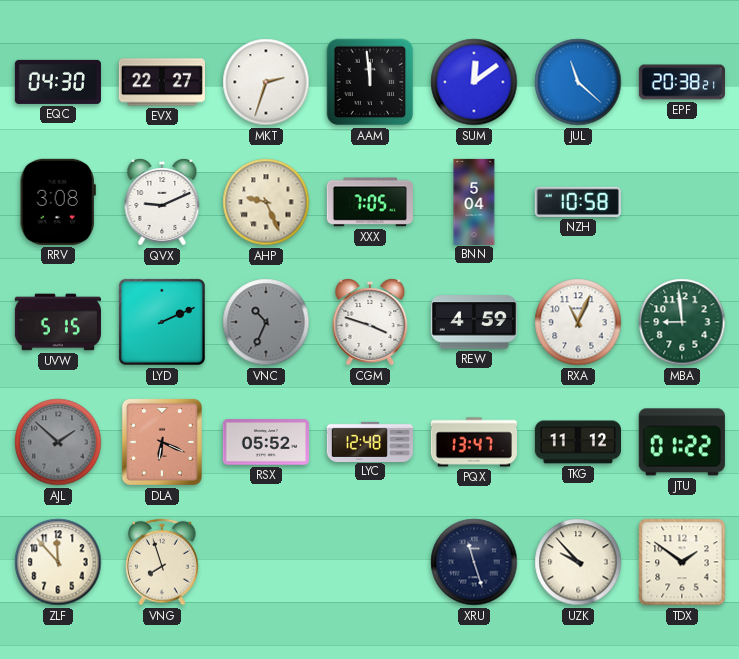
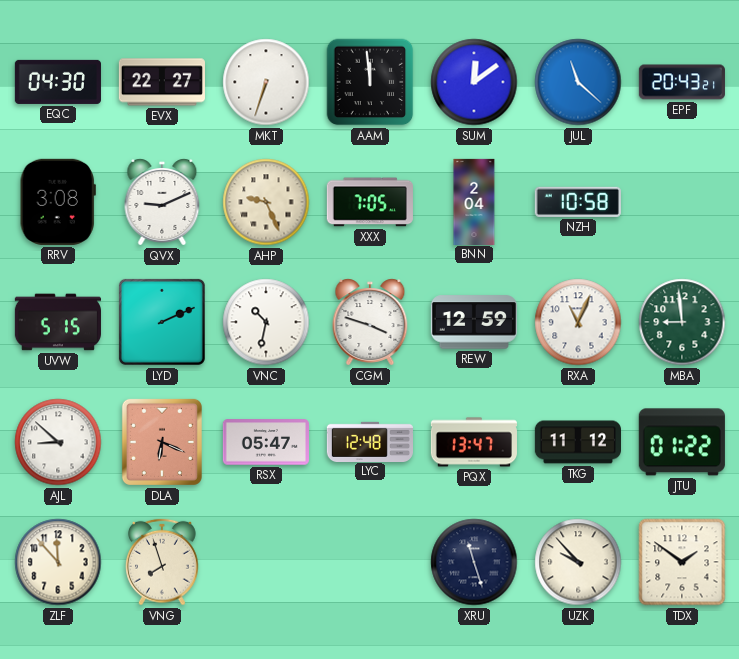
MKT: 2:33 -> 6:33 (266, 82)
EPF: 20:38 -> 20:43 (682, 82)
BNN: 5:04 -> 2:04 (474, 201)
VNC: 10:34 -> 10:32 (266, 322)
VNC dial: grey -> white (266, 322)
REW: 4:59 -> 12:59 (474, 322)
AJL: 1:52 -> 8:52 (58, 442)
AJL dial: grey -> white (58, 442)
RSX: 05:52 -> 05:47 (266, 442)
